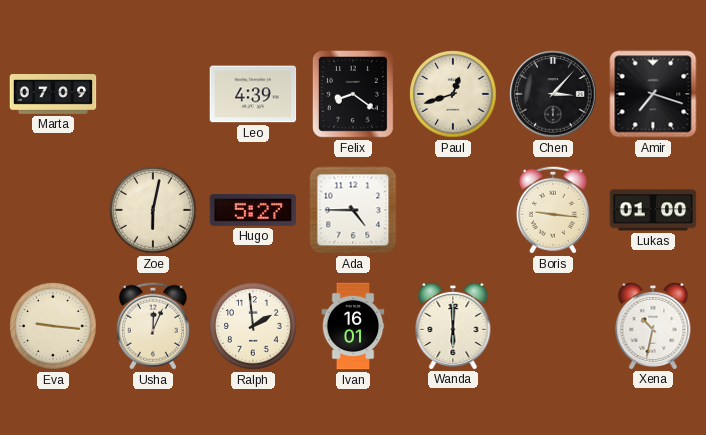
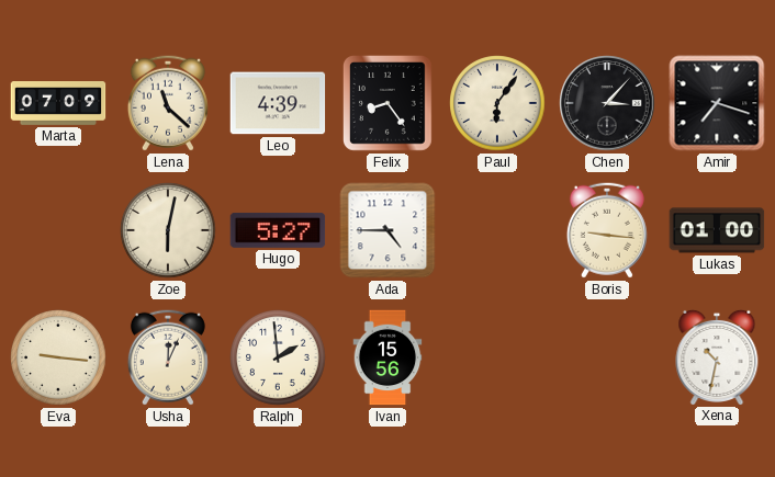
Lena: none -> 11:22 (168, 103)
Felix: 8:21 -> 8:24 (389, 104)
Paul: 12:42 -> 6:06 (497, 103)
Ivan: 16:01 -> 15:56 (387, 357)
Wanda: 6:00 -> none (453, 325)
